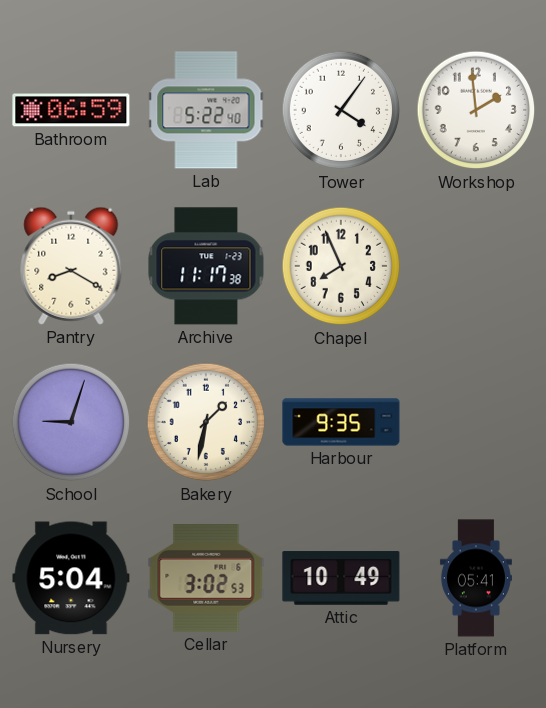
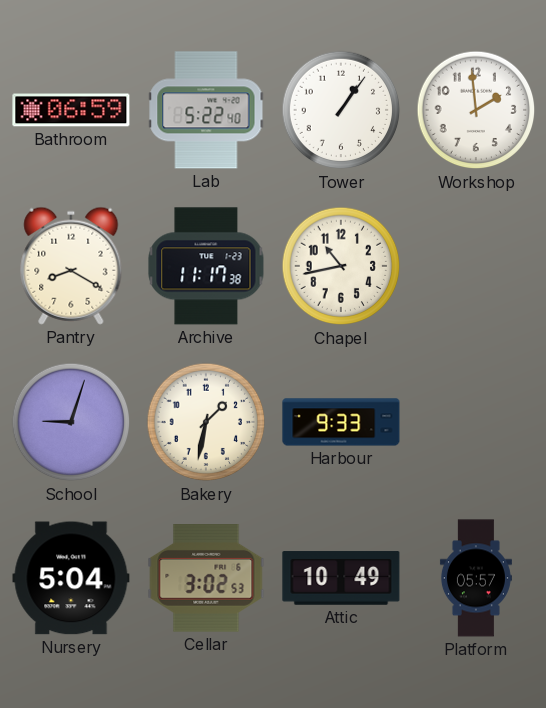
Tower: 4:06 -> 1:06 (341, 110)
Chapel: 7:56 -> 10:43 (341, 266)
Harbour: 9:35 -> 9:33 (341, 422)
Platform: 05:41 -> 05:57 (476, 578)
